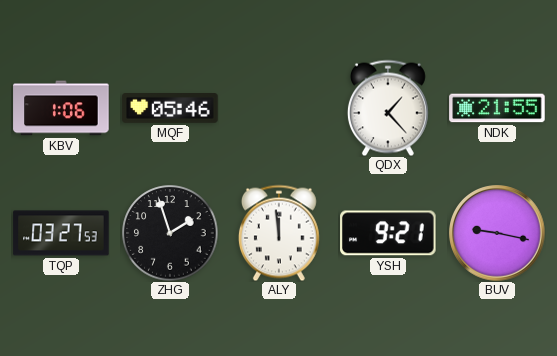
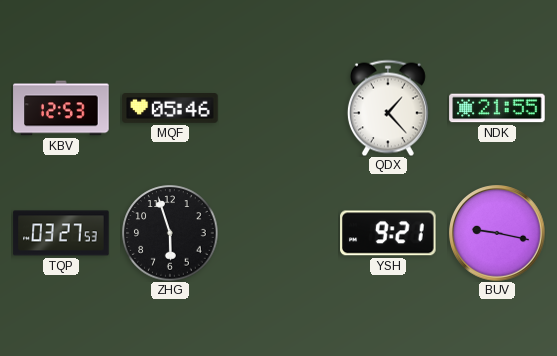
KBV: 1:06 -> 12:53 (61, 108)
ZHG: 1:57 -> 5:57 (170, 233)
ALY: 11:59 -> none (279, 233)
